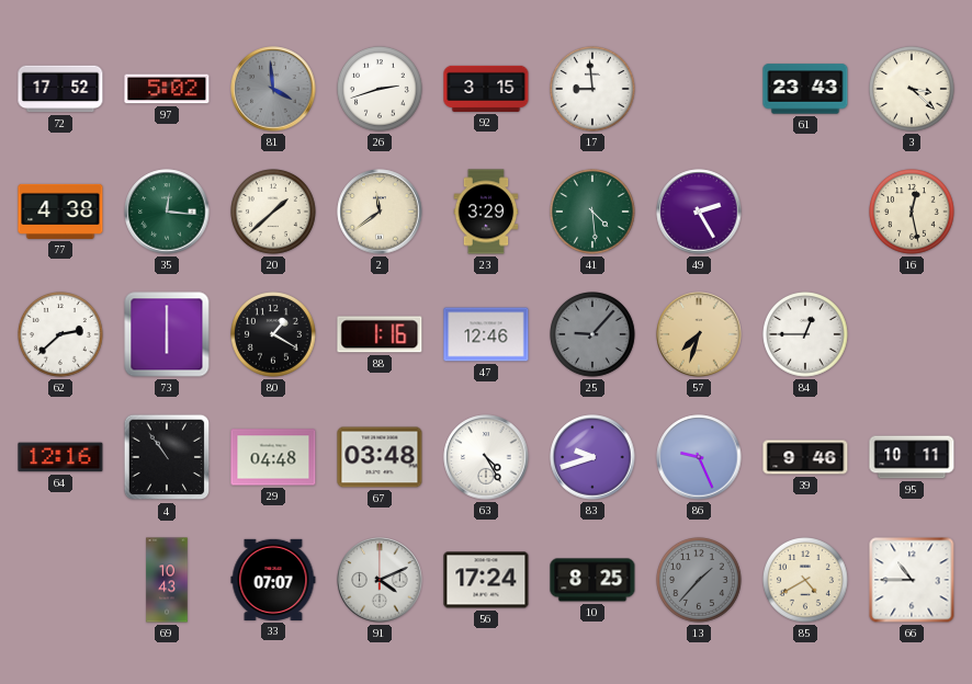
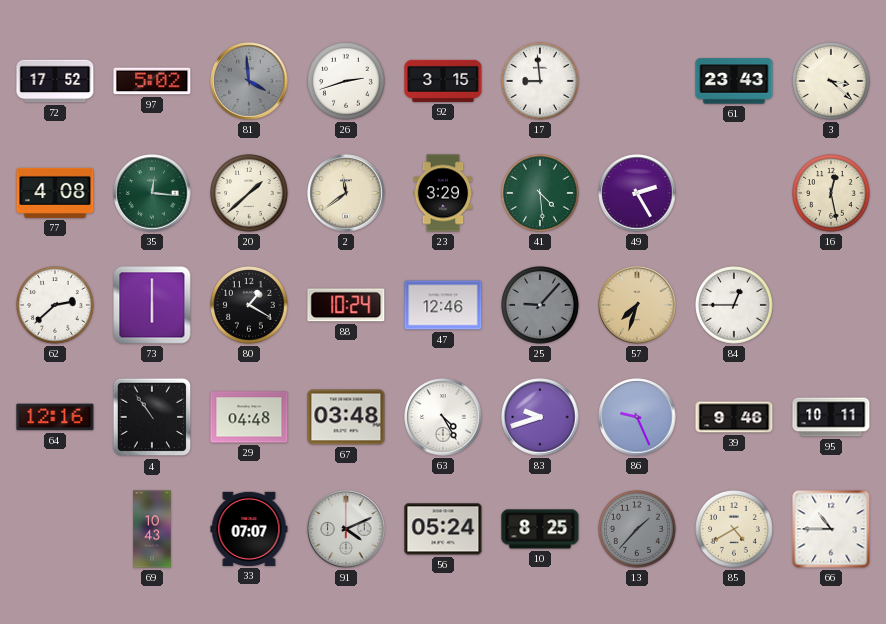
77: 4:38 -> 4:08 (55, 193)
88: 1:16 -> 10:24 (346, 305)
56: 17:24 -> 05:24 (443, 529)
